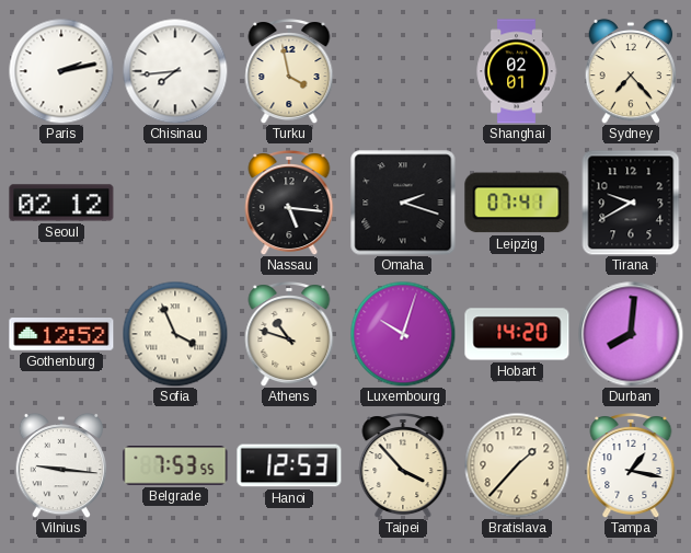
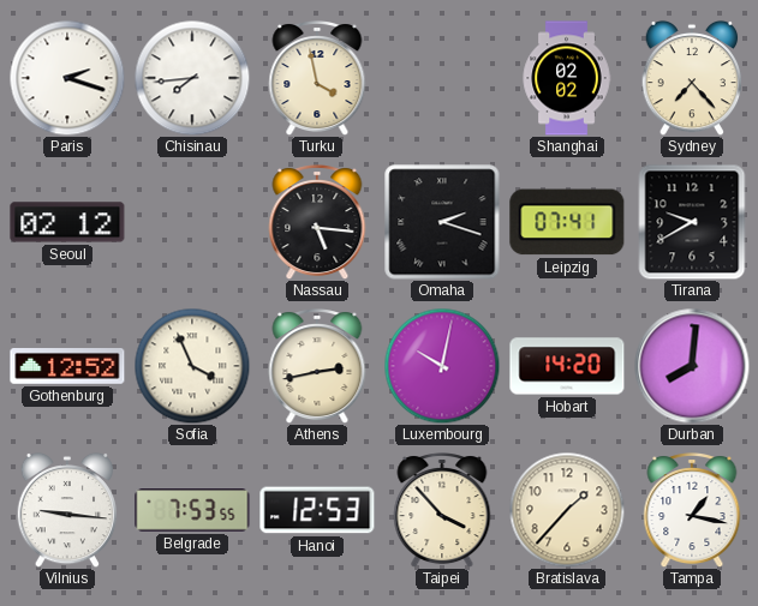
Paris: 2:13 -> 2:18 (67, 78)
Shanghai: 02:01 -> 02:02 (567, 78)
Athens: 10:48 -> 2:43 (317, 367)
Luxembourg: 10:03 -> 10:02 (442, 366)
